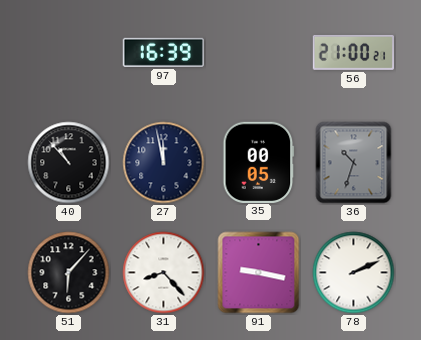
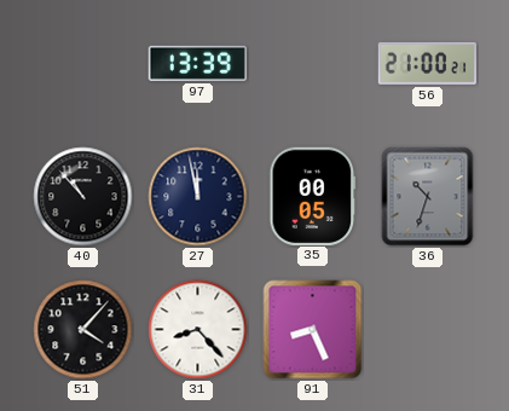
97: 16:39 -> 13:39 (197, 63)
51: 6:07 -> 4:07 (83, 330)
91: 9:17 -> 8:26 (313, 330)
78: 2:11 -> none (354, 273)
